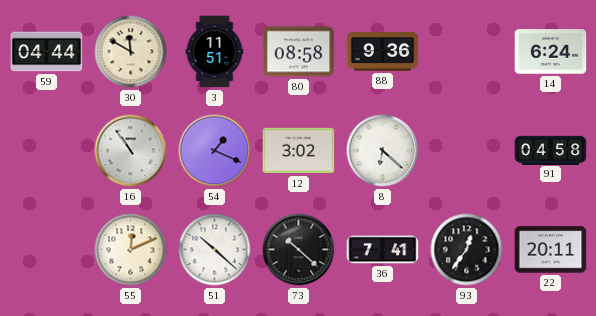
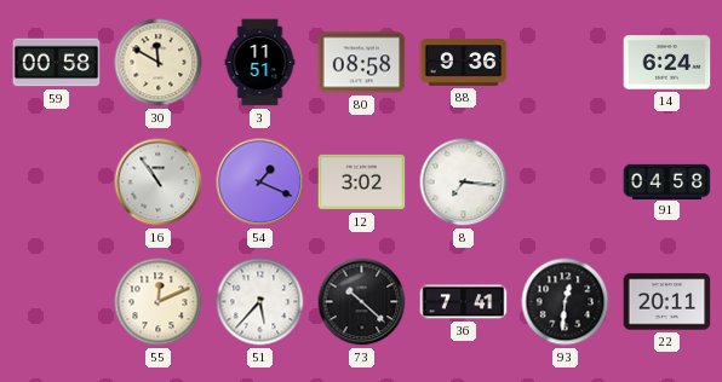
59: 04:44 -> 00:58 (57, 63)
8: 6:22 -> 7:16 (464, 183)
51: 10:22 -> 5:37 (260, 302)
93: 12:36 -> 12:31 (566, 302)
